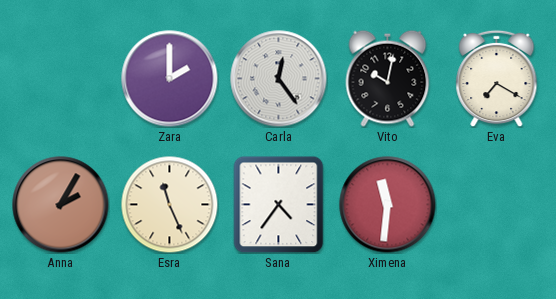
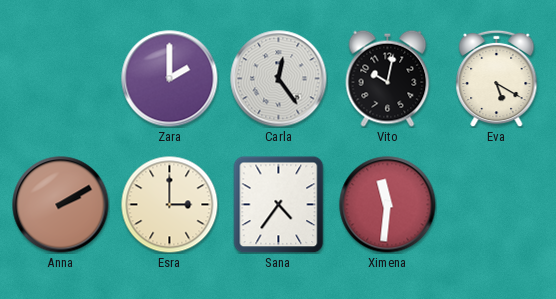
Eva: 7:20 -> 5:20 (497, 78)
Anna: 2:05 -> 2:10 (61, 205)
Esra: 11:26 -> 3:00 (169, 204)
